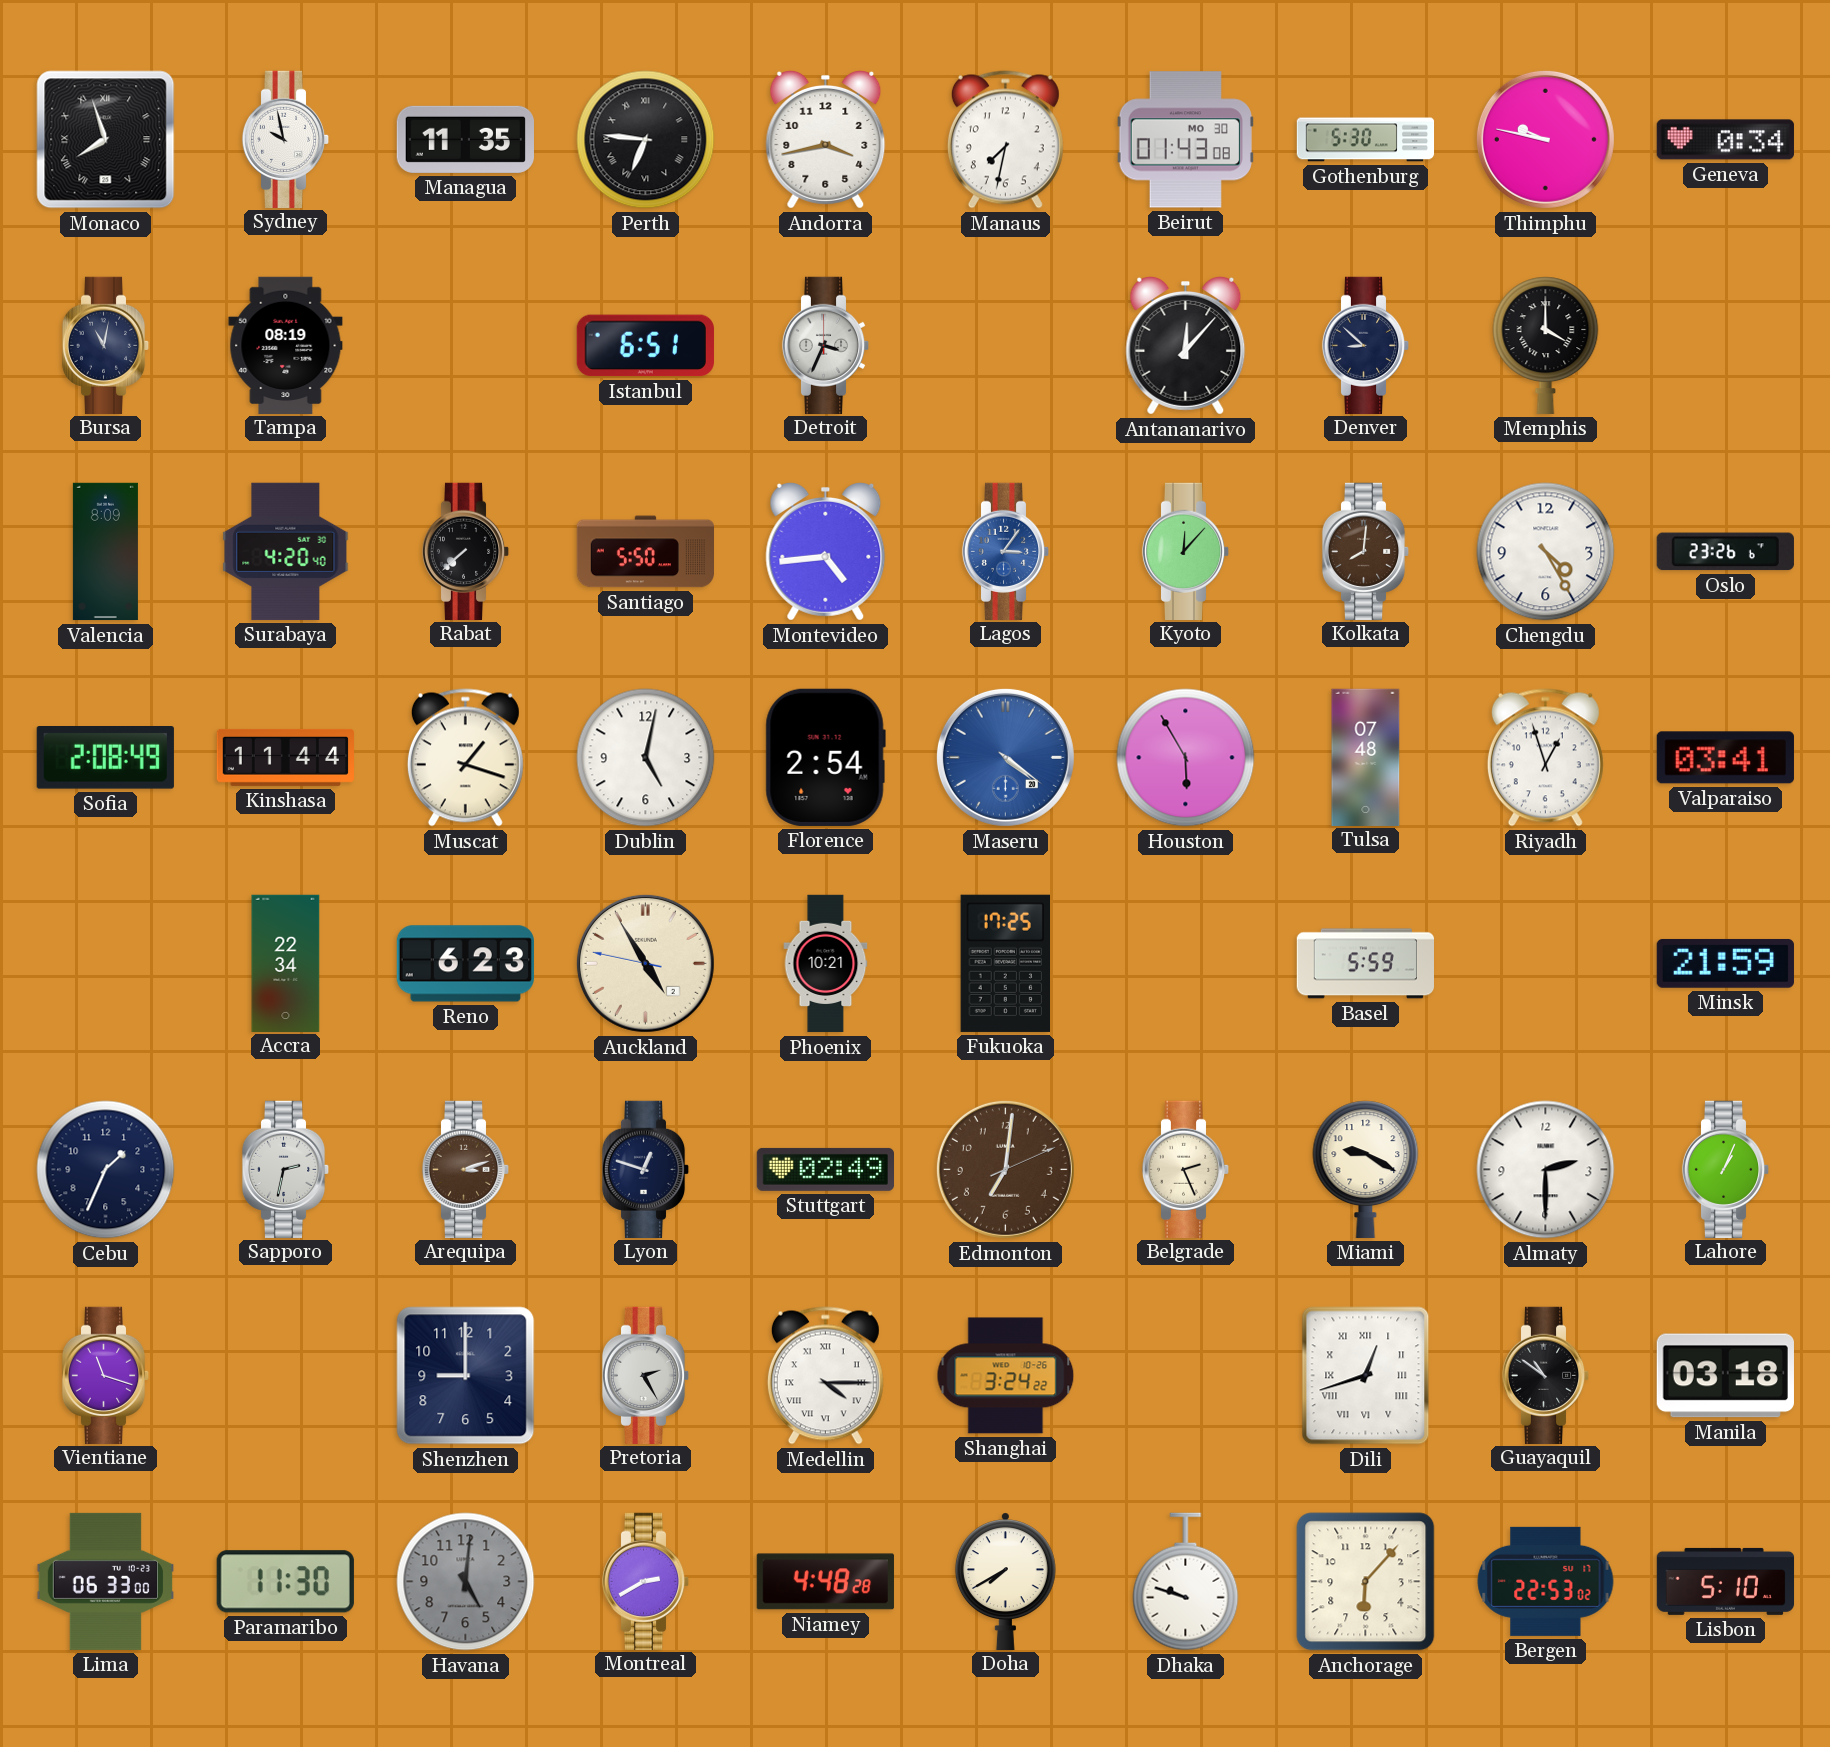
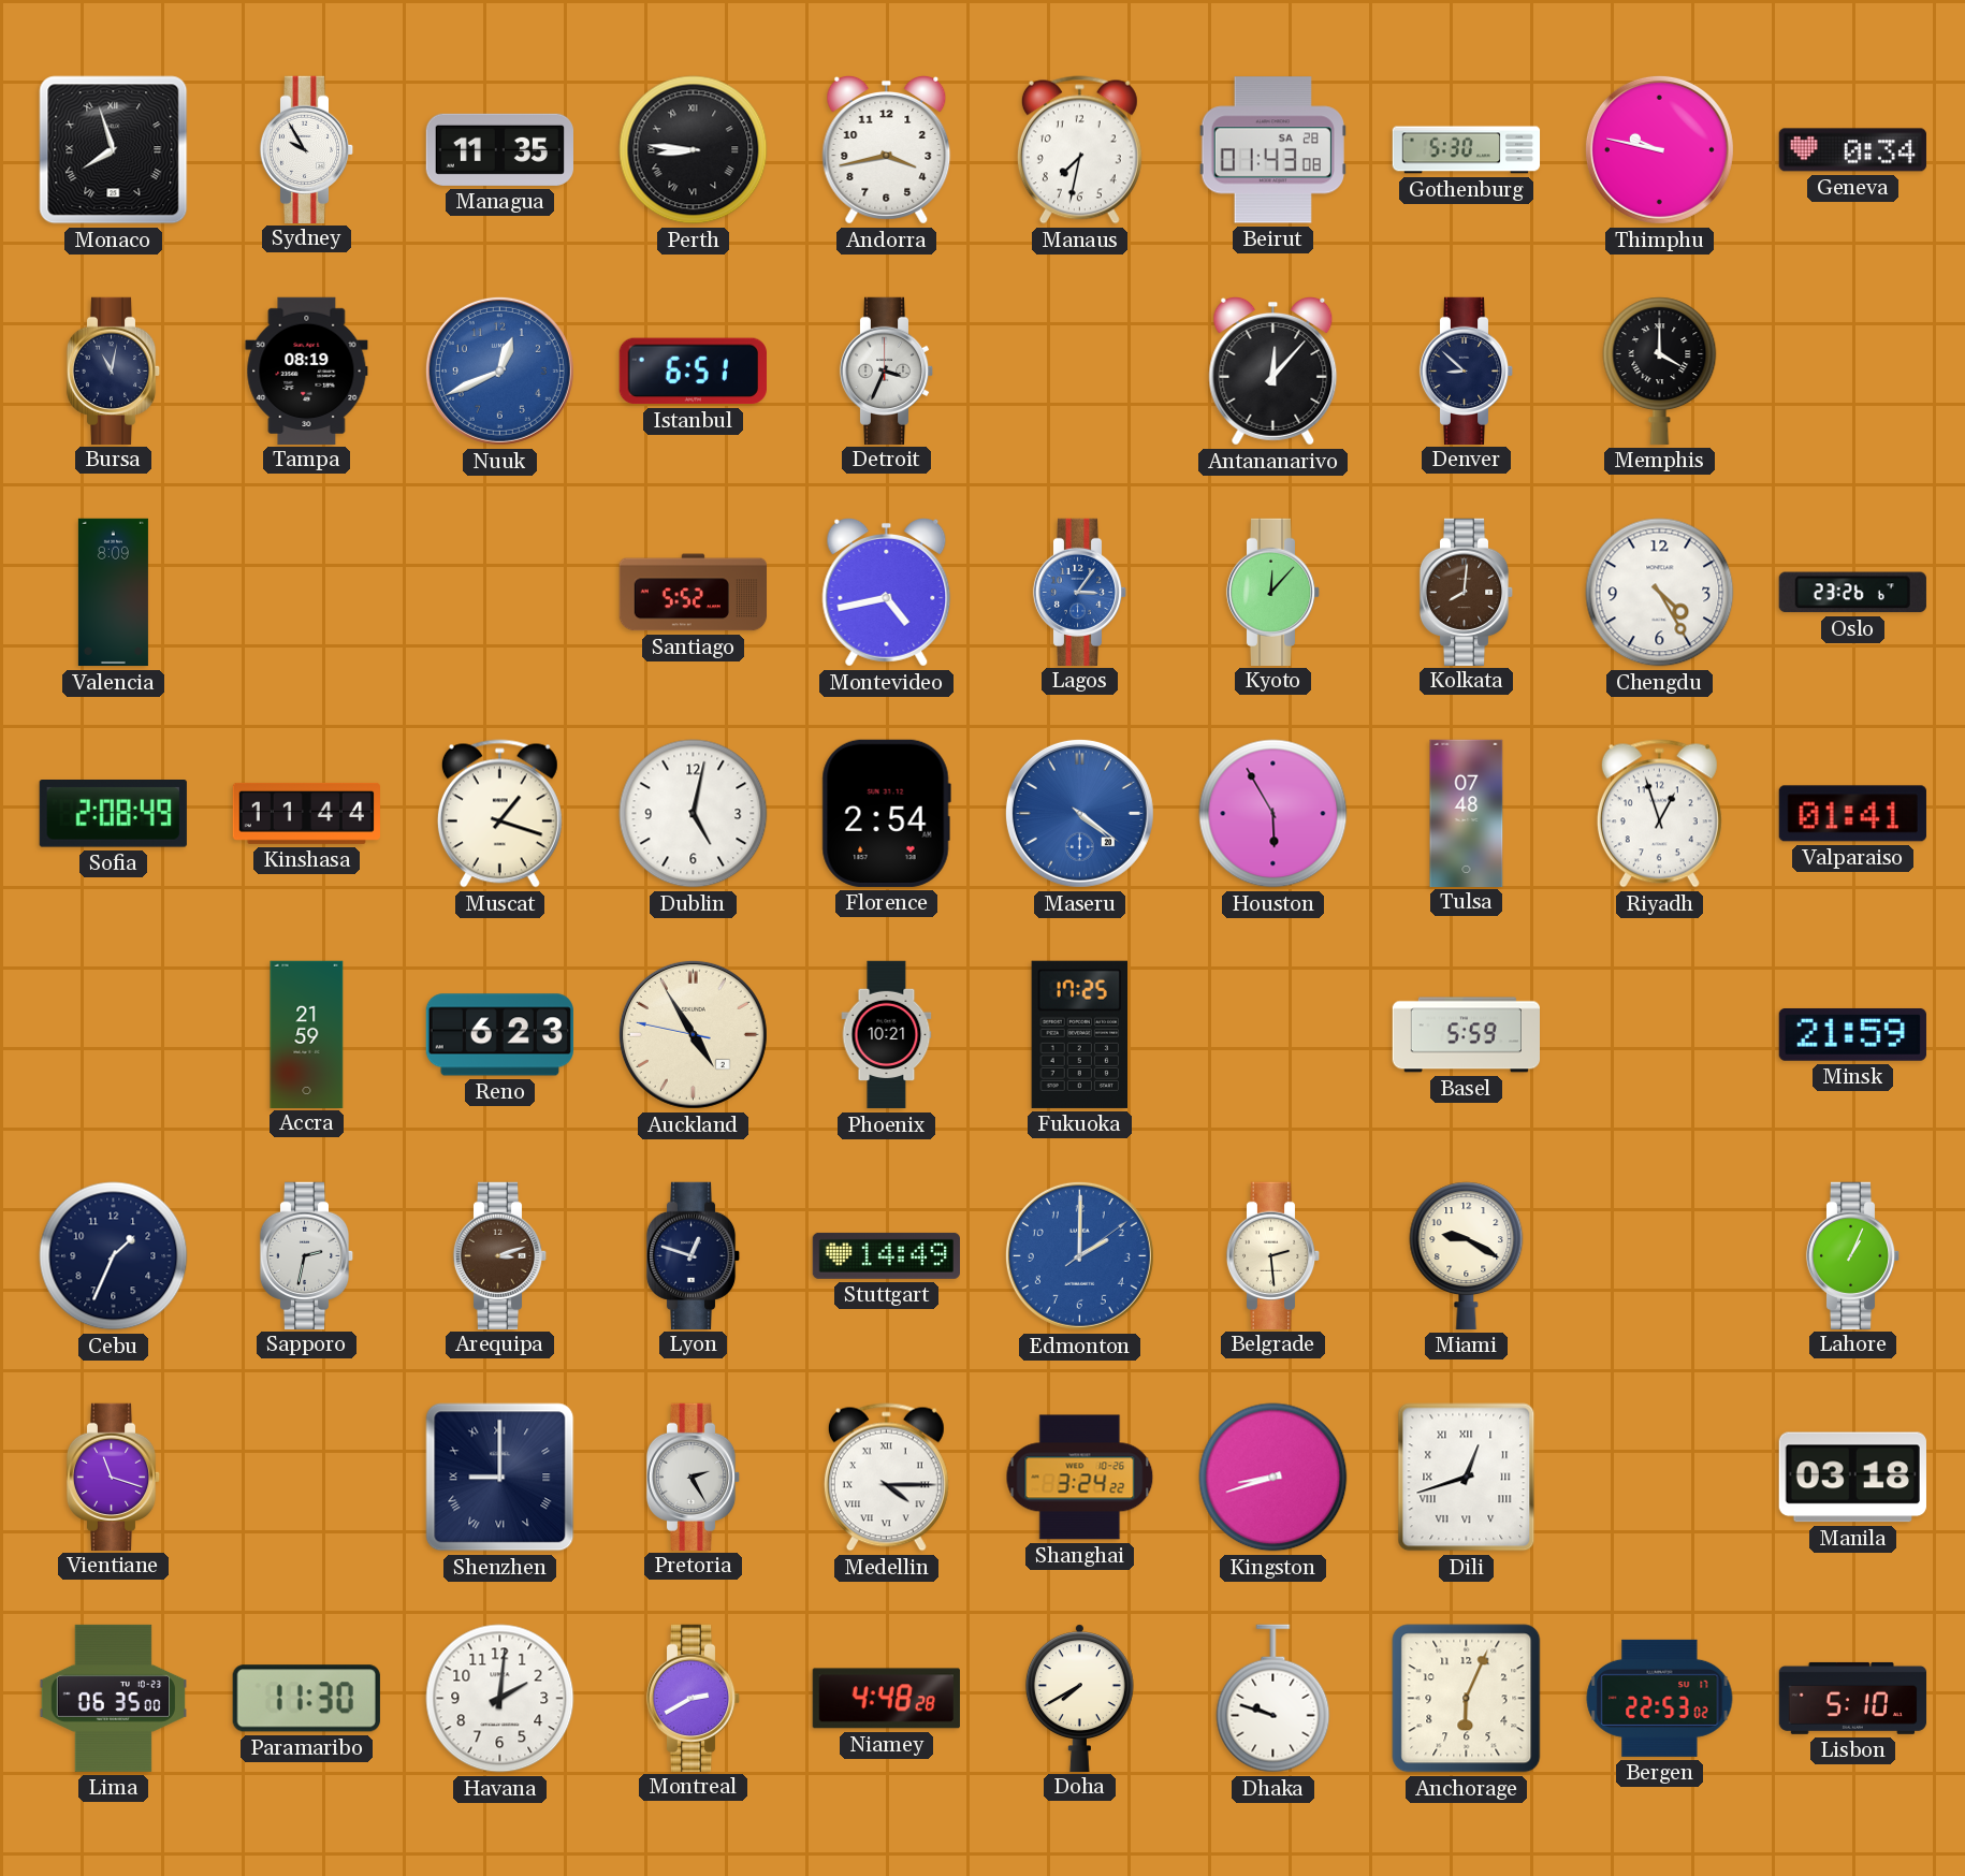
Sydney: 9:58 -> 9:55 (307, 149)
Perth: 6:46 -> 8:46 (694, 150)
Beirut date: MO 30 -> SA 28 (1272, 150)
Nuuk: none -> 12:41 (499, 370)
Surabaya: 4:20 -> none (286, 551)
Rabat: 7:38 -> none (466, 551)
Santiago: 5:50 -> 5:52 (693, 593)
Montevideo: 4:44 -> 4:43 (887, 593)
Valparaiso: 03:41 -> 01:41 (1852, 814)
Accra: 22:34 -> 21:59 (307, 1034)
Stuttgart: 02:49 -> 14:49 (886, 1255)
Edmonton: 7:01 -> 2:00 (1079, 1255)
Edmonton dial: brown -> blue (1079, 1255)
Belgrade: 2:26 -> 2:29 (1273, 1255)
Almaty: 2:30 -> none (1546, 1170)
Shenzhen numerals: Arabic -> Roman (500, 1478)
Kingston: none -> 8:42 (1273, 1478)
Guayaquil: 10:51 -> none (1546, 1375)
Lima: 06:33 -> 06:35 (113, 1698)
Havana: 5:01 -> 2:01 (500, 1699)
Havana dial: grey -> white (500, 1699)
Anchorage: 6:07 -> 6:04 (1467, 1699)
